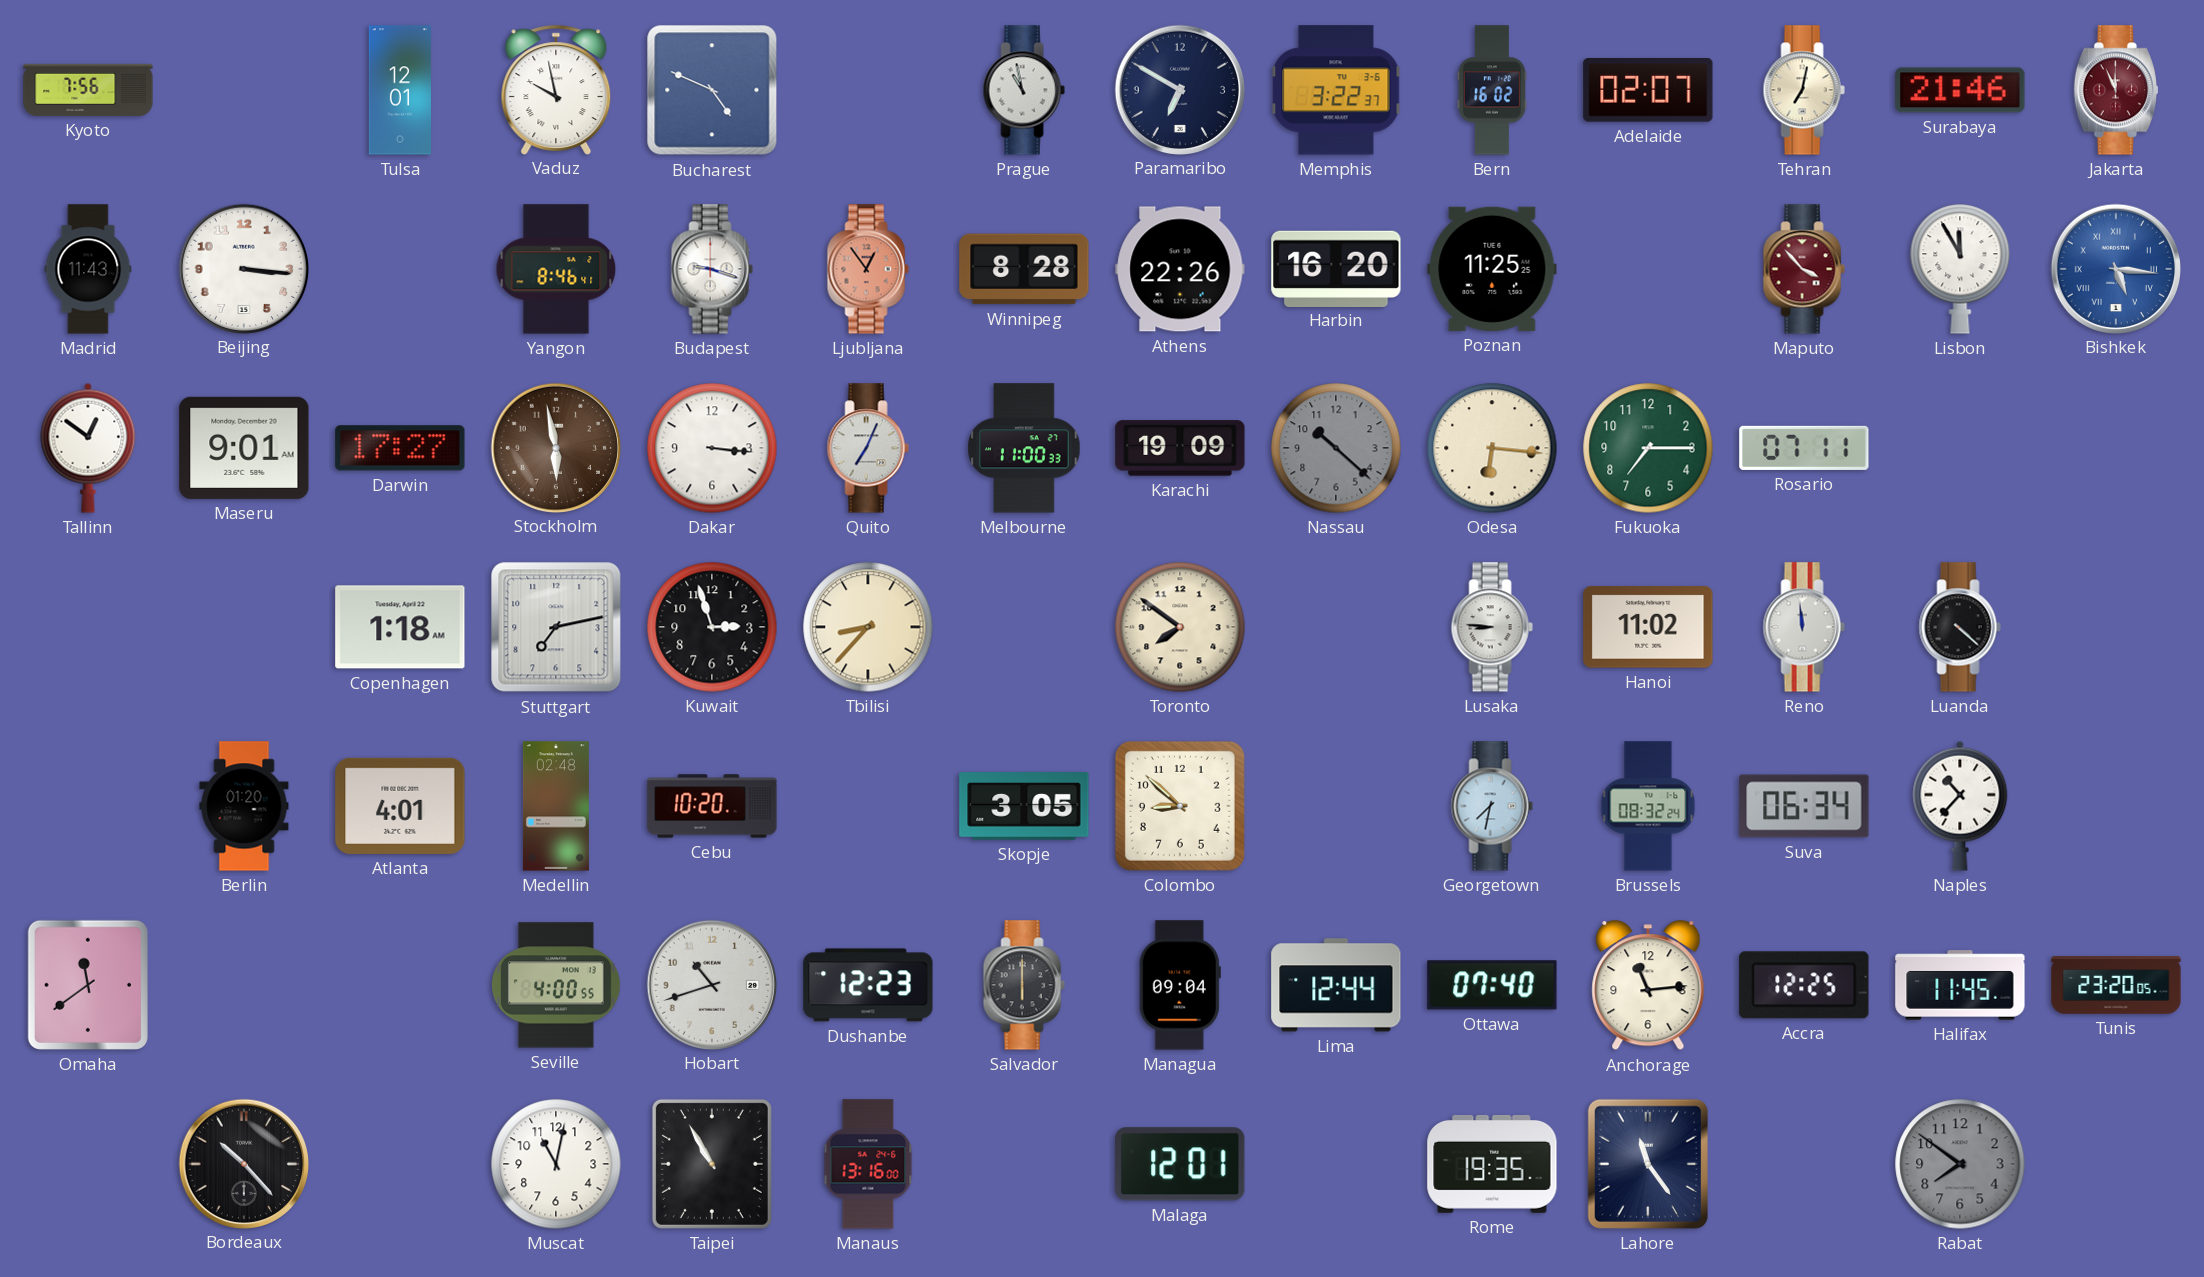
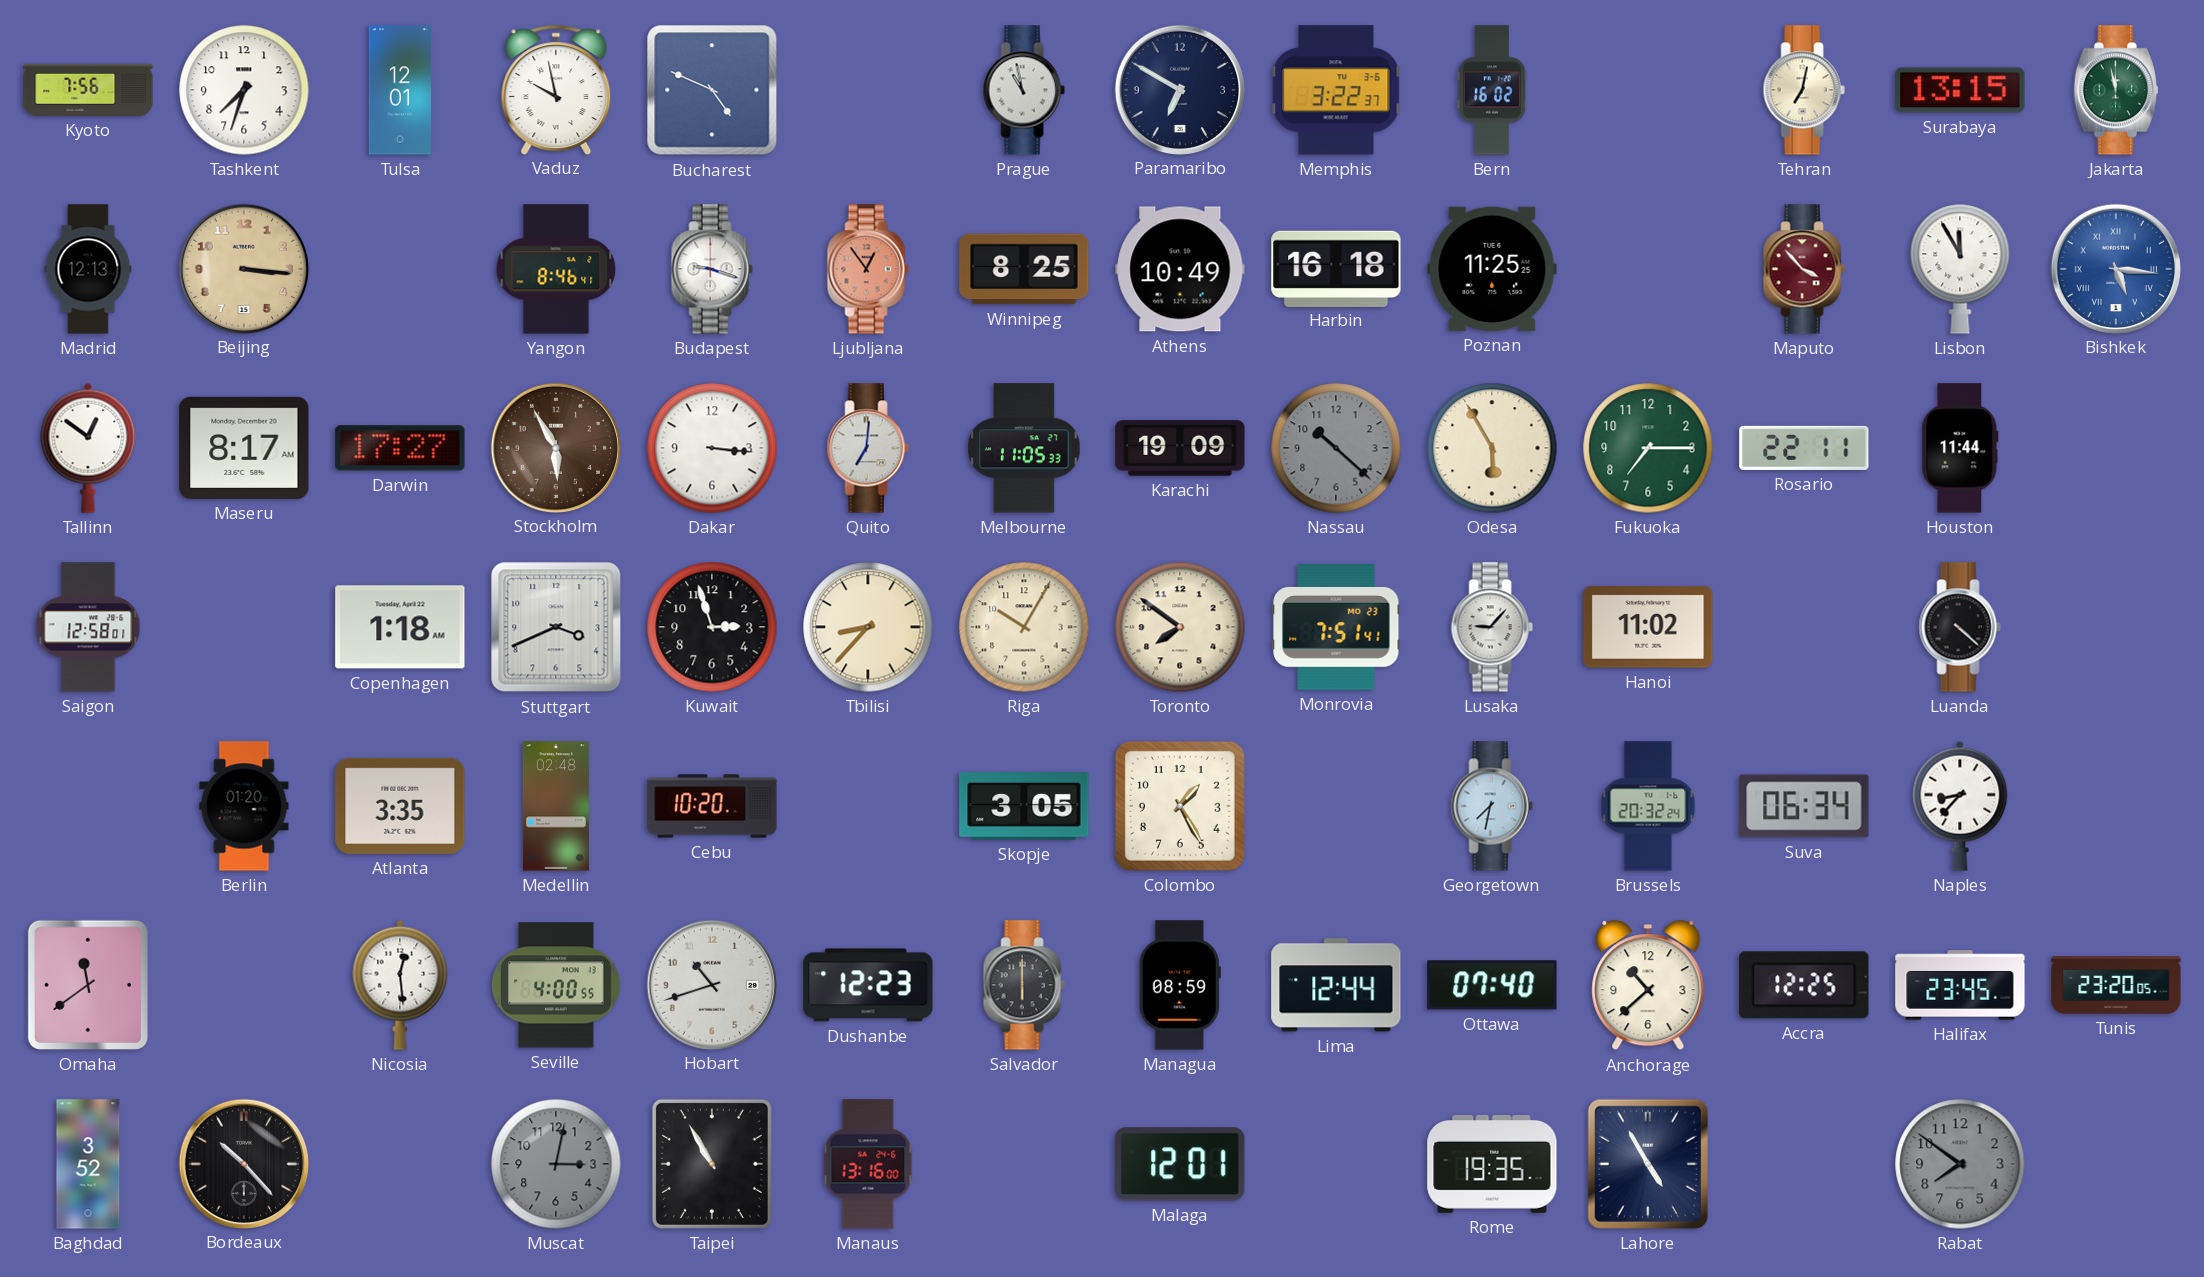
Tashkent: none -> 7:33 (244, 90)
Adelaide: 02:07 -> none (1648, 91)
Surabaya: 21:46 -> 13:15 (1960, 90)
Jakarta: 11:56 -> 11:58 (2116, 90)
Jakarta dial: burgundy -> green (2116, 90)
Madrid: 11:43 -> 12:13 (88, 269)
Beijing dial: white -> champagne (243, 268)
Winnipeg: 8:28 -> 8:25 (1024, 269)
Athens: 22:26 -> 10:49 (1180, 269)
Harbin: 16:20 -> 16:18 (1336, 268)
Maseru: 9:01 -> 8:17 (244, 448)
Stockholm: 5:58 -> 5:55 (555, 447)
Quito: 7:04 -> 7:01 (868, 448)
Melbourne: 11:00 -> 11:05 (1024, 448)
Odesa: 6:16 -> 5:55 (1492, 448)
Rosario: 07:11 -> 22:11 (1804, 448)
Houston: none -> 11:44 (1960, 448)
Saigon: none -> 12:58 (88, 627)
Stuttgart: 7:13 -> 3:41 (556, 627)
Riga: none -> 10:05 (1024, 627)
Monrovia: none -> 7:51 (1336, 628)
Lusaka: 8:46 -> 9:07 (1492, 627)
Reno: 11:59 -> none (1804, 627)
Atlanta: 4:01 -> 3:35 (400, 806)
Colombo: 8:52 -> 1:25 (1180, 806)
Brussels: 08:32 -> 20:32 (1648, 806)
Naples: 10:37 -> 8:37 (1960, 806)
Nicosia: none -> 12:29 (400, 985)
Managua: 09:04 -> 08:59 (1180, 985)
Anchorage: 11:14 -> 10:38 (1648, 986)
Halifax: 11:45 -> 23:45 (1960, 985)
Baghdad: none -> 3:52 (88, 1164)
Muscat: 11:02 -> 3:02 (556, 1164)
Muscat dial: white -> grey (556, 1164)
Lahore: 11:24 -> 4:55 (1648, 1164)
